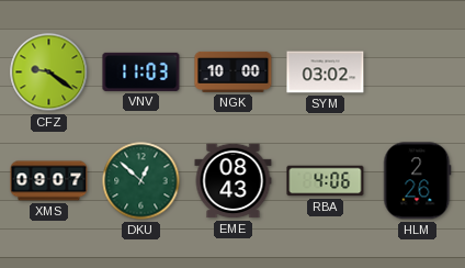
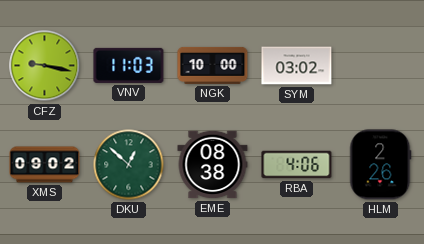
CFZ: 9:21 -> 9:17 (45, 66)
XMS: 09:07 -> 09:02 (45, 165)
EME: 08:43 -> 08:38 (213, 165)
